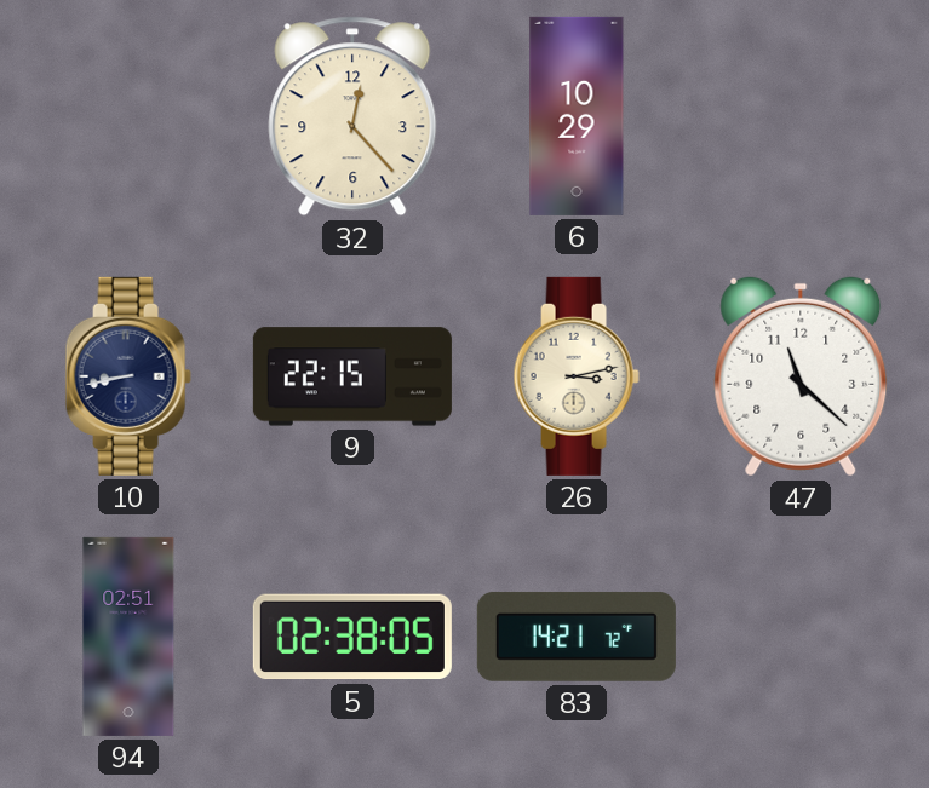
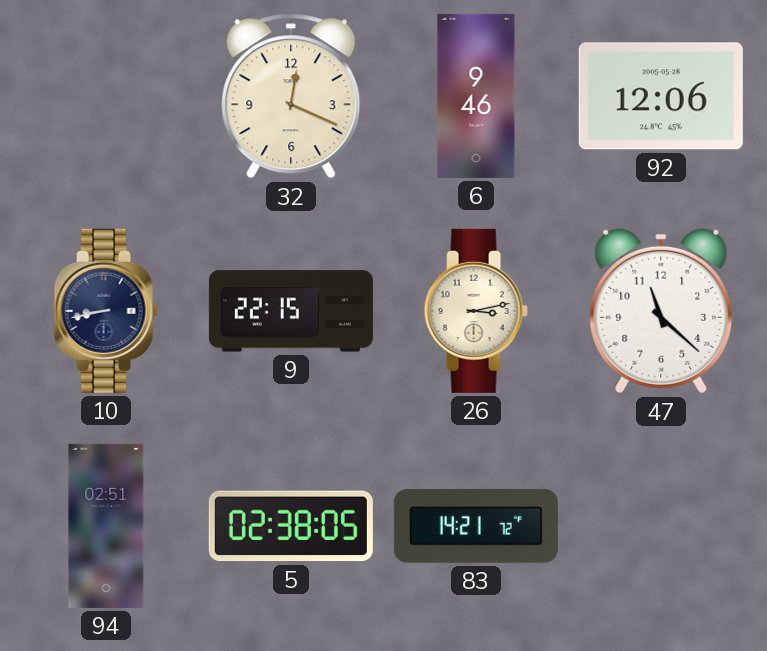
32: 12:23 -> 12:19 (291, 96)
6: 10:29 -> 9:46 (476, 96)
92: none -> 12:06 (661, 96)
